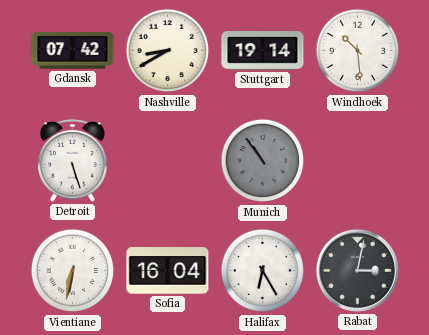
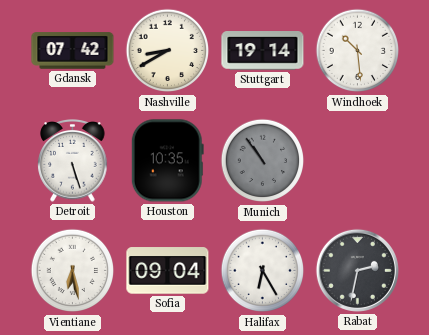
Houston: none -> 10:35 (167, 161)
Vientiane: 6:32 -> 6:28 (73, 271)
Sofia: 16:04 -> 09:04 (168, 271)
Rabat: 3:02 -> 2:32 (357, 270)
